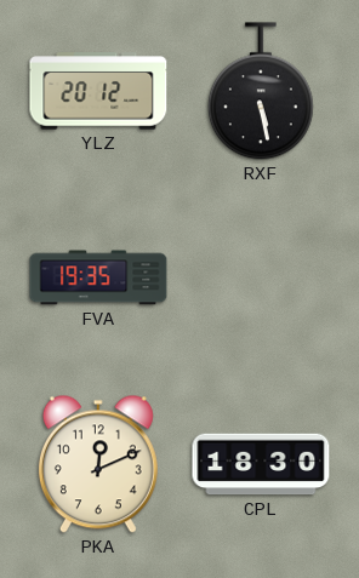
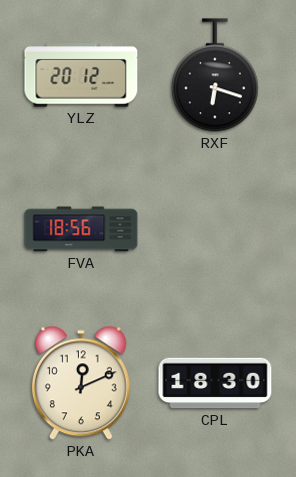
RXF: 5:28 -> 6:18 (215, 75)
FVA: 19:35 -> 18:56 (81, 229)
